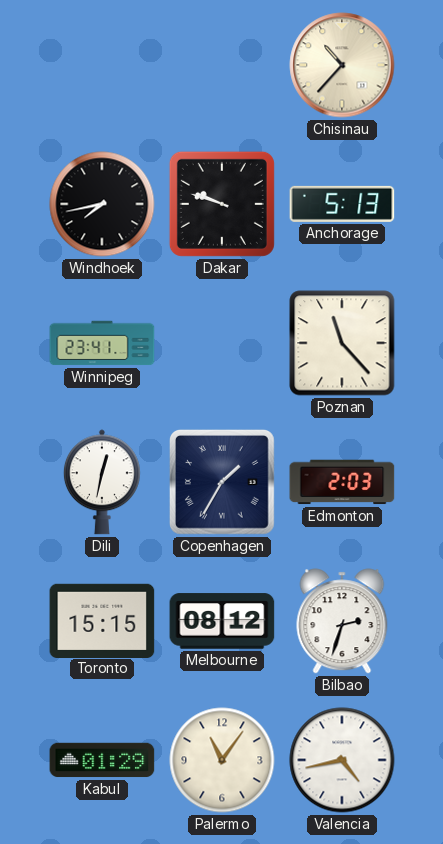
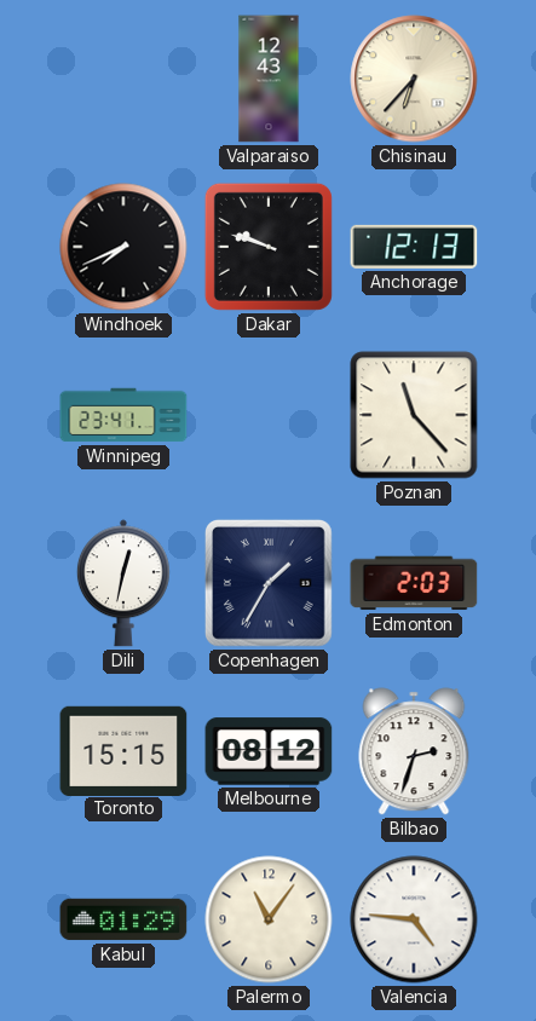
Valparaiso: none -> 12:43 (269, 79)
Chisinau: 10:37 -> 6:37 (414, 79)
Windhoek: 7:43 -> 7:41 (123, 247)
Anchorage: 5:13 -> 12:13 (414, 247)
Valencia: 4:43 -> 4:46 (414, 919)
